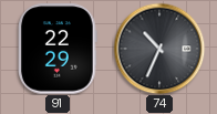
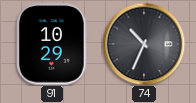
91: 22:29 -> 10:29 (53, 44)
